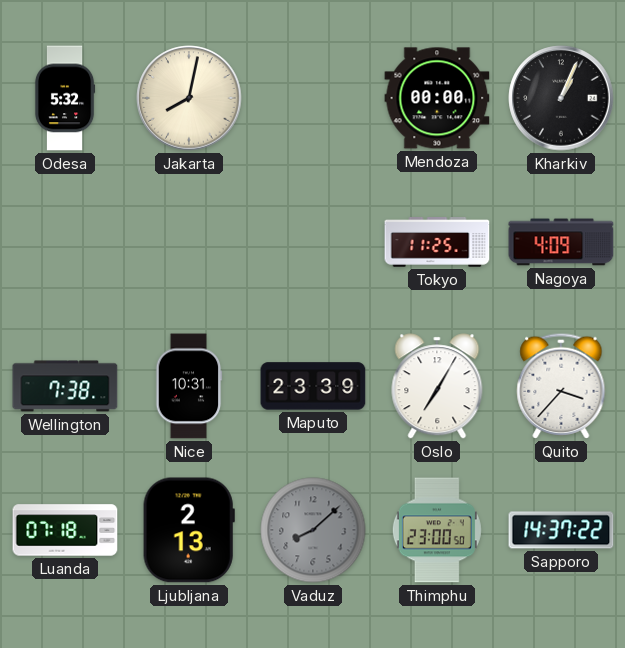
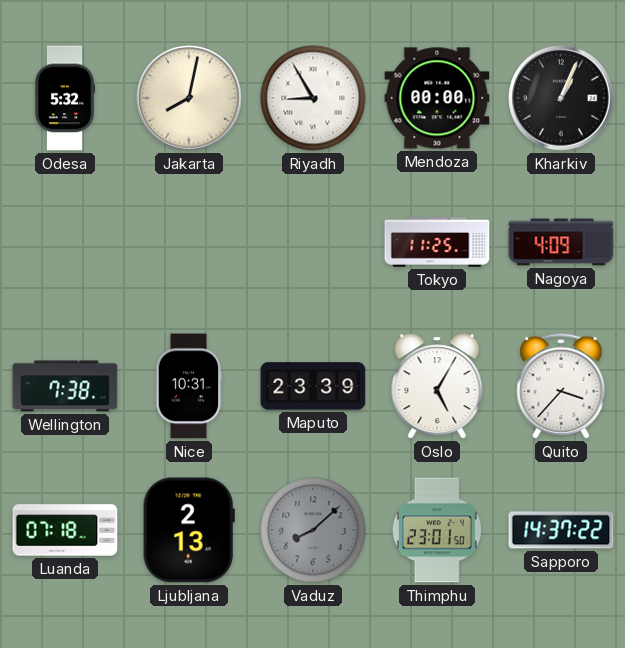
Riyadh: none -> 8:55 (313, 98)
Oslo: 7:05 -> 5:05 (437, 386)
Thimphu: 23:00 -> 23:01 (437, 530)
